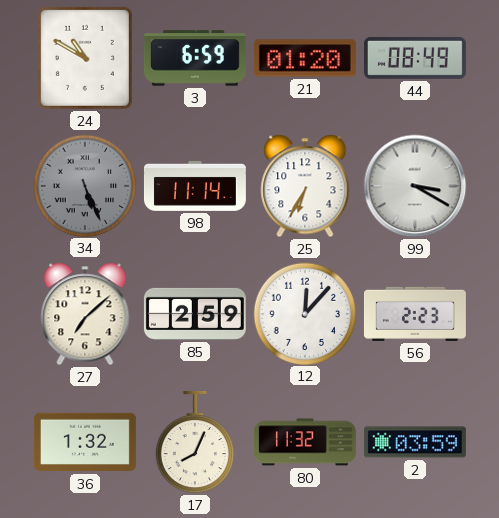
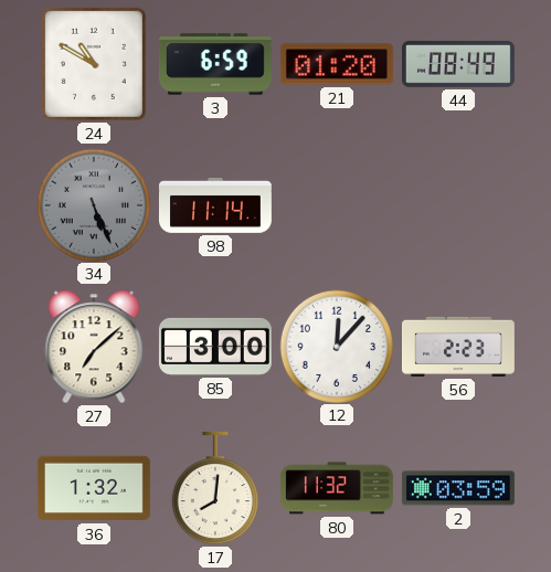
25: 6:35 -> none (305, 186)
99: 3:20 -> none (415, 186)
85: 2:59 -> 3:00 (215, 347)
17: 8:04 -> 8:01 (215, 488)
